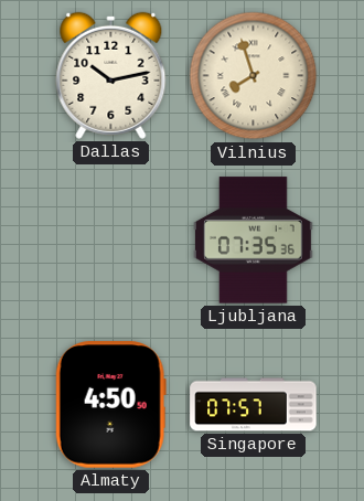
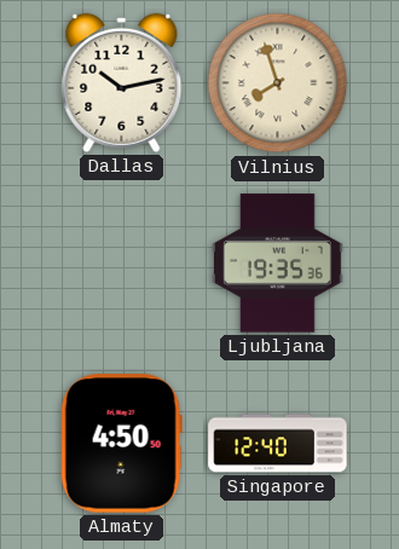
Ljubljana: 07:35 -> 19:35 (278, 264)
Singapore: 07:57 -> 12:40 (278, 444)
